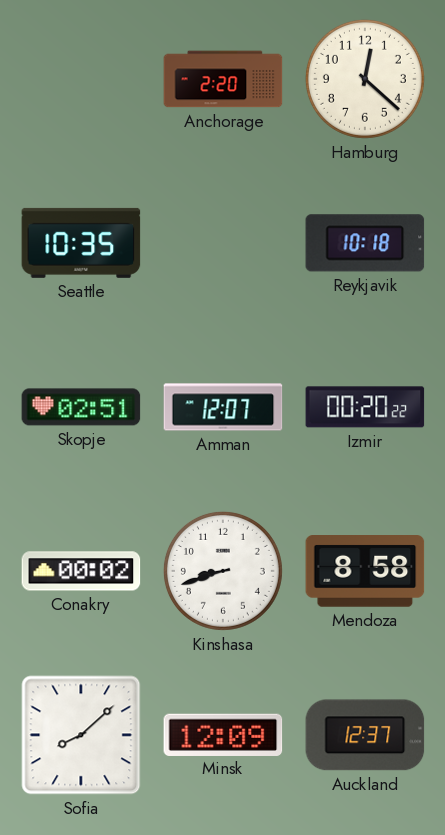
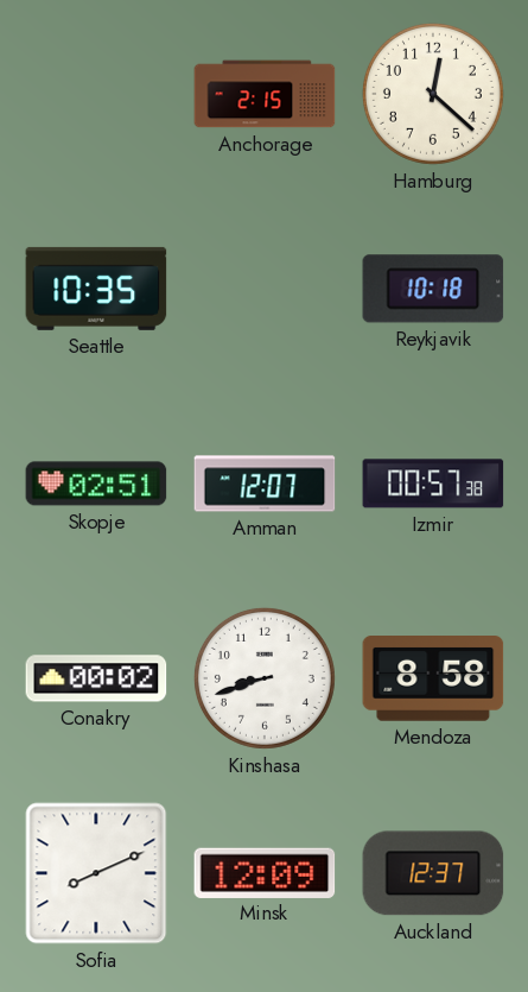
Anchorage: 2:20 -> 2:15 (265, 94)
Izmir: 00:20 -> 00:57 (433, 484)
Sofia: 8:08 -> 8:11 (96, 873)
